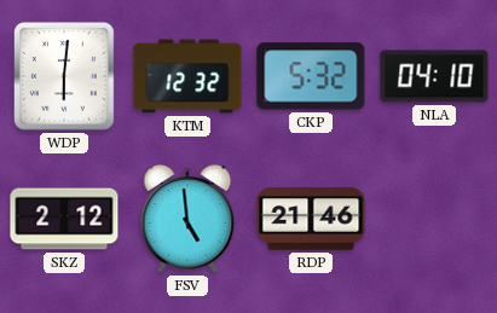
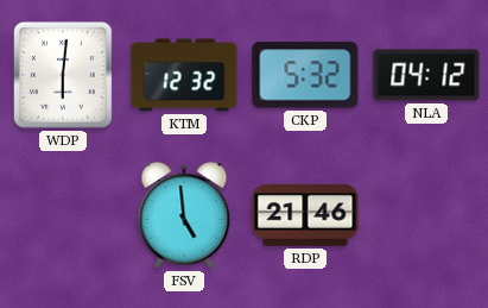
NLA: 04:10 -> 04:12 (426, 75)
SKZ: 2:12 -> none (64, 219)
